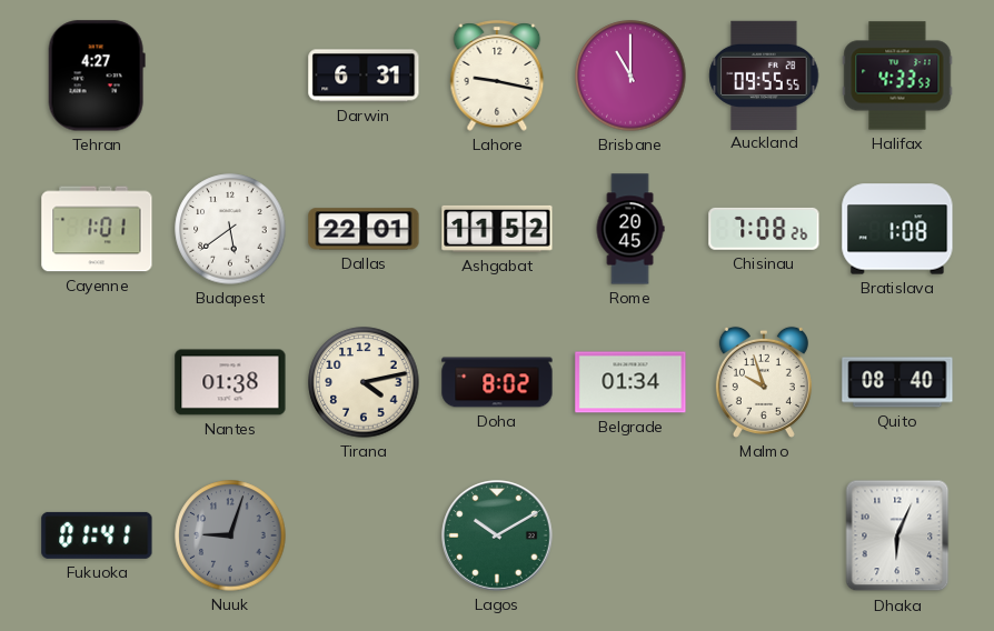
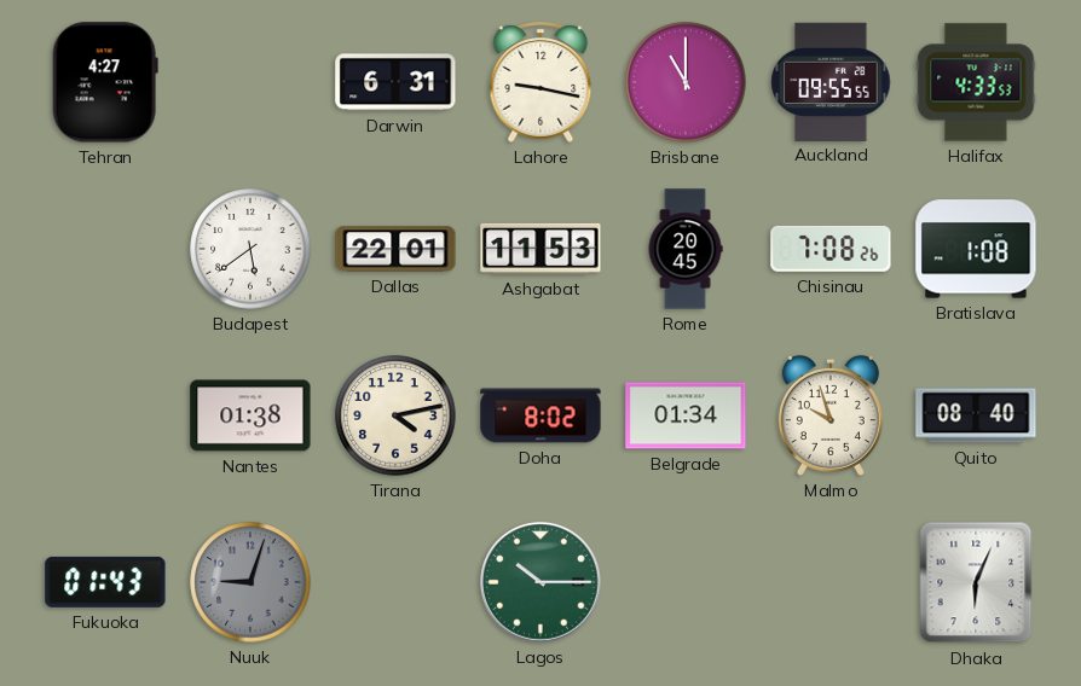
Cayenne: 1:01 -> none (97, 229)
Ashgabat: 11:52 -> 11:53 (540, 249)
Fukuoka: 01:41 -> 01:43 (105, 582)
Lagos: 10:10 -> 10:15 (542, 583)
